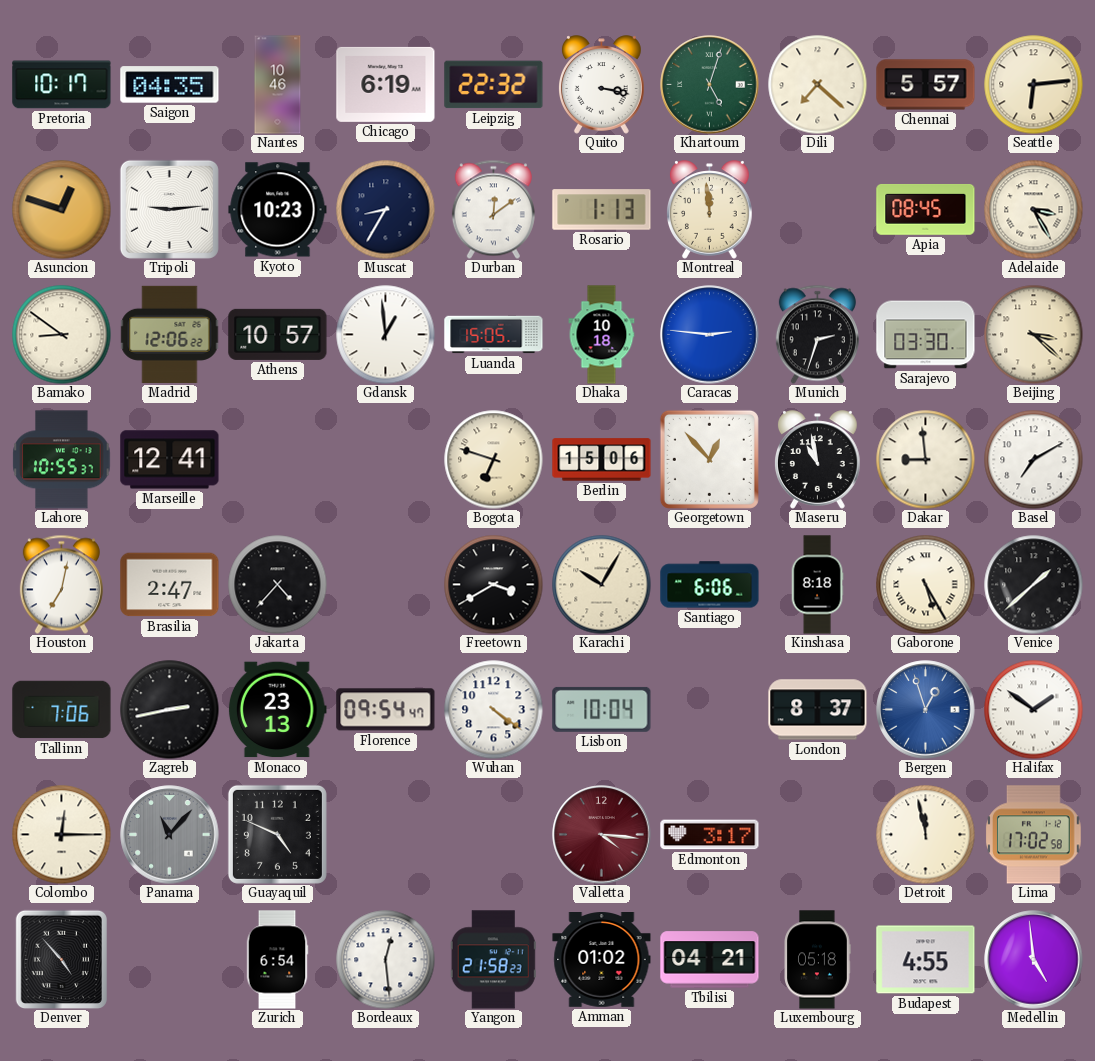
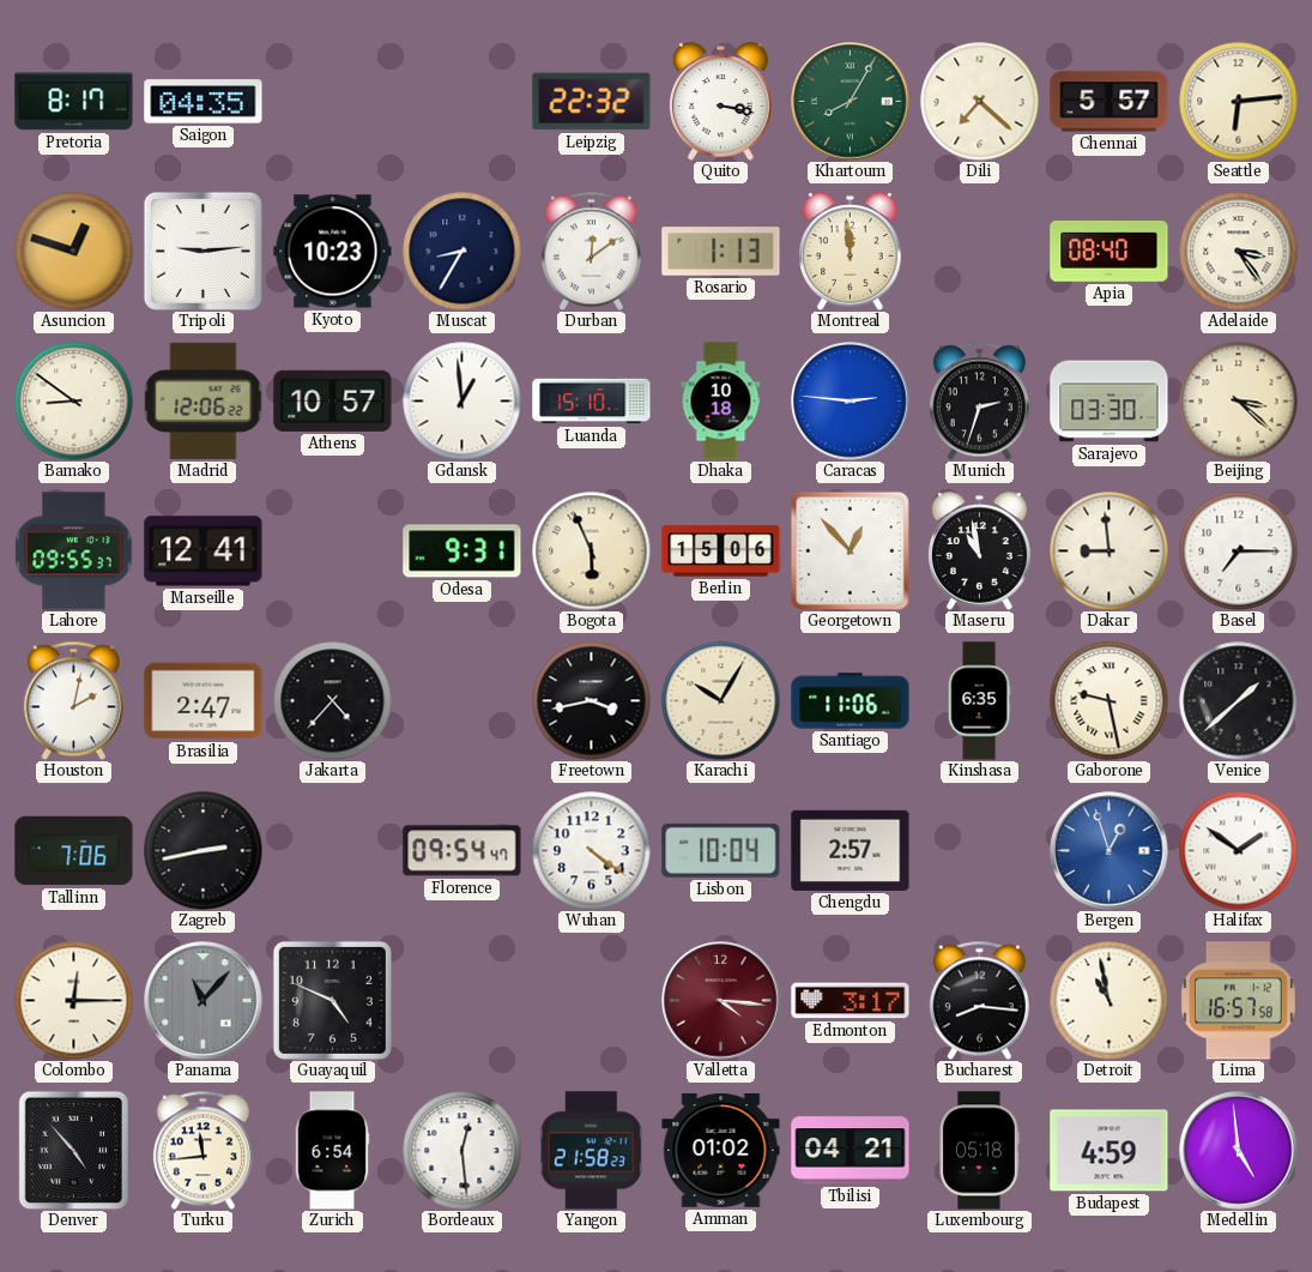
Pretoria: 10:17 -> 8:17 (74, 102)
Nantes: 10:46 -> none (278, 85)
Chicago: 6:19 -> none (386, 84)
Khartoum: 5:03 -> 8:05 (851, 102)
Apia: 08:45 -> 08:40 (1110, 251)
Adelaide: 3:25 -> 3:24 (1239, 252)
Luanda: 15:05 -> 15:10 (592, 402)
Lahore: 10:55 -> 09:55 (74, 551)
Odesa: none -> 9:31 (462, 551)
Bogota: 6:48 -> 5:56 (592, 551)
Basel: 7:10 -> 7:15 (1239, 551)
Houston: 7:02 -> 2:02 (73, 700)
Freetown: 3:40 -> 3:43 (592, 701)
Santiago: 6:06 -> 11:06 (851, 701)
Kinshasa: 8:18 -> 6:35 (979, 701)
Gaborone: 5:25 -> 9:28 (1110, 701)
Monaco: 23:13 -> none (277, 710)
Chengdu: none -> 2:57 (851, 850)
London: 8:37 -> none (818, 710)
Bucharest: none -> 8:16 (979, 1000)
Detroit: 11:58 -> 10:58 (1110, 1001)
Lima: 17:02 -> 16:57 (1238, 1001)
Turku: none -> 11:44 (202, 1150)
Budapest: 4:55 -> 4:59 (1110, 1151)
